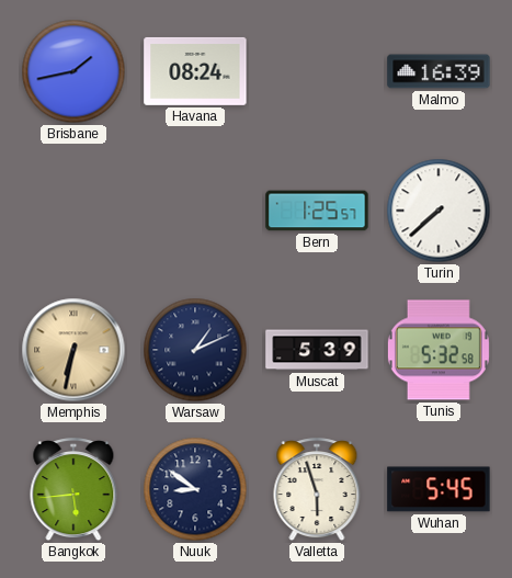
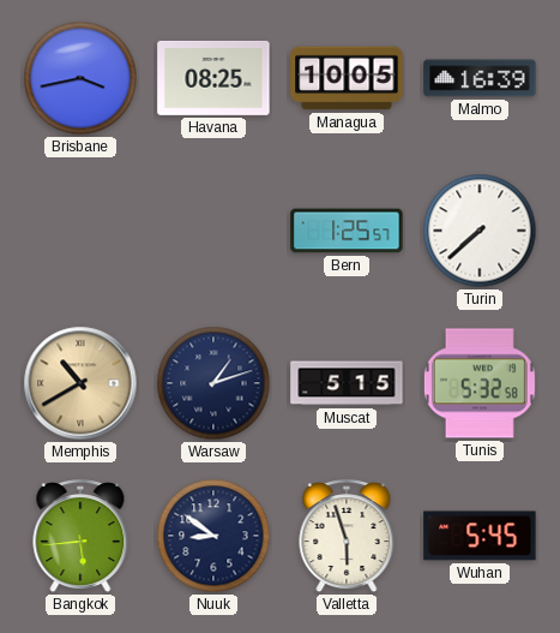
Brisbane: 1:43 -> 3:43 (80, 78)
Havana: 08:24 -> 08:25 (213, 78)
Managua: none -> 10:05 (347, 78)
Memphis: 6:32 -> 10:40 (80, 383)
Warsaw: 1:11 -> 1:12 (213, 383)
Muscat: 5:39 -> 5:15 (347, 383)
